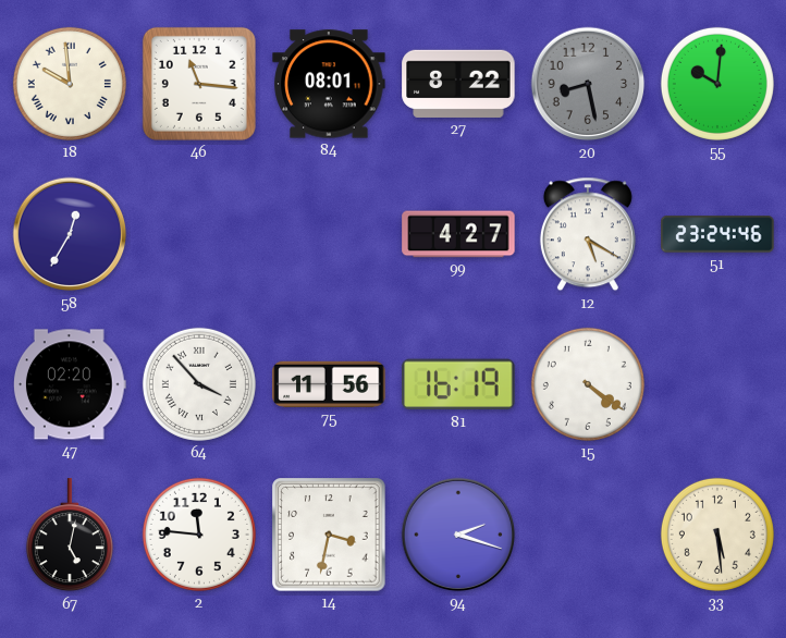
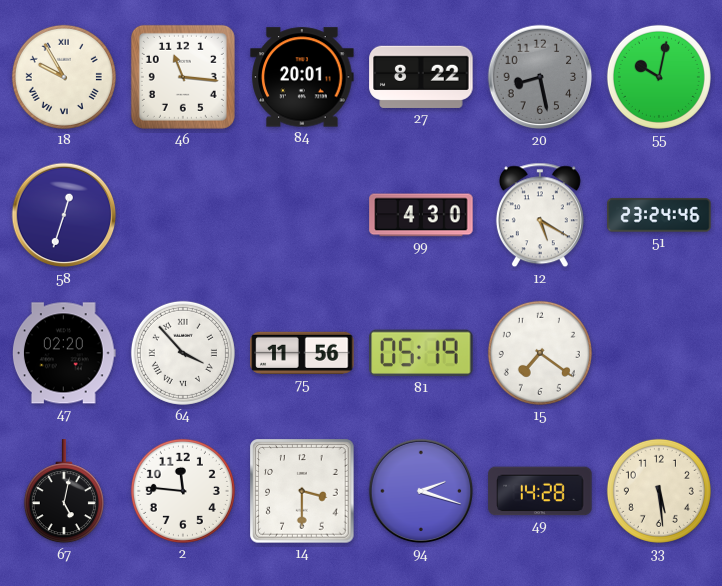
18: 9:59 -> 9:55 (64, 77)
84: 08:01 -> 20:01 (302, 77)
55: 10:01 -> 10:02 (659, 77)
58: 12:35 -> 12:33 (64, 215)
99: 4:27 -> 4:30 (421, 215)
81: 16:19 -> 05:19 (421, 353)
15: 4:21 -> 7:21 (540, 353)
14: 3:32 -> 3:30 (302, 491)
49: none -> 14:28 (540, 491)
